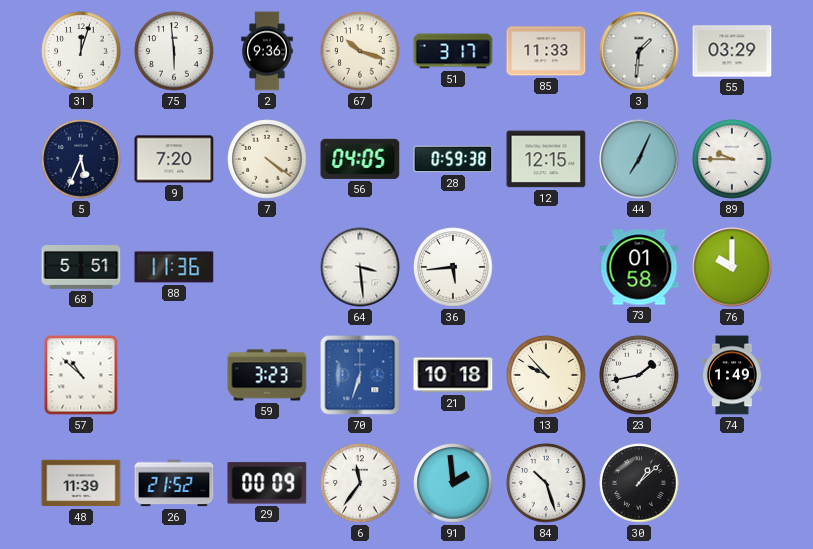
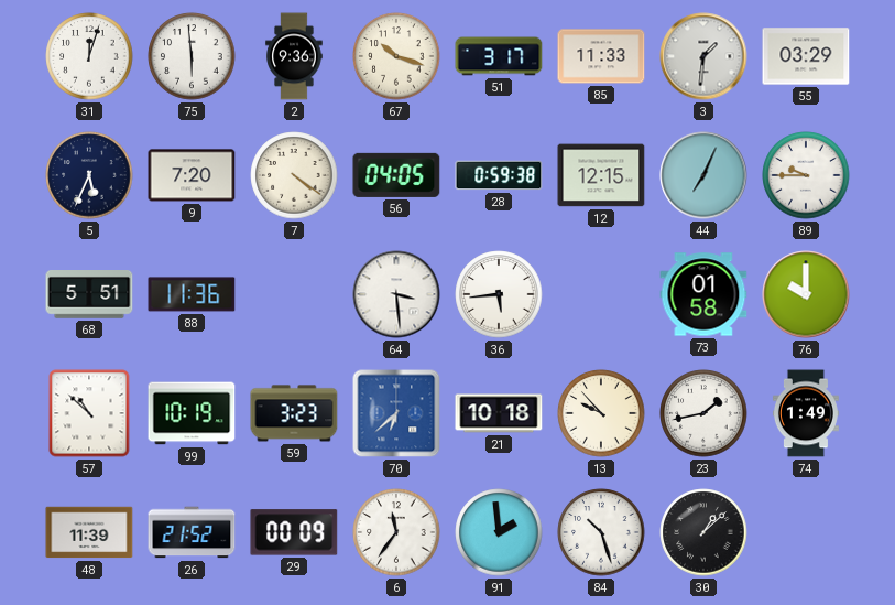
99: none -> 10:19 (192, 413)
70: 6:33 -> 6:38 (396, 413)
